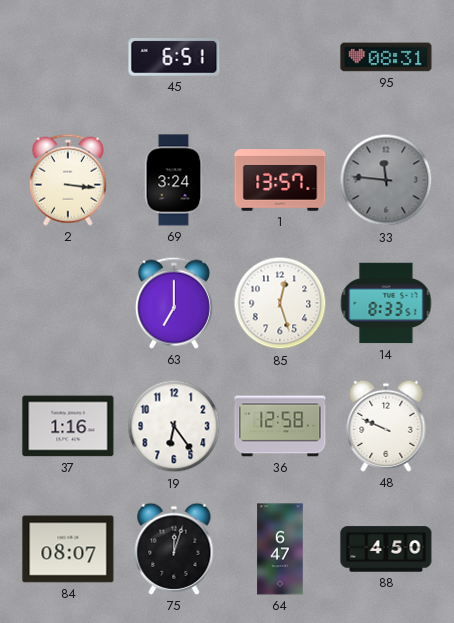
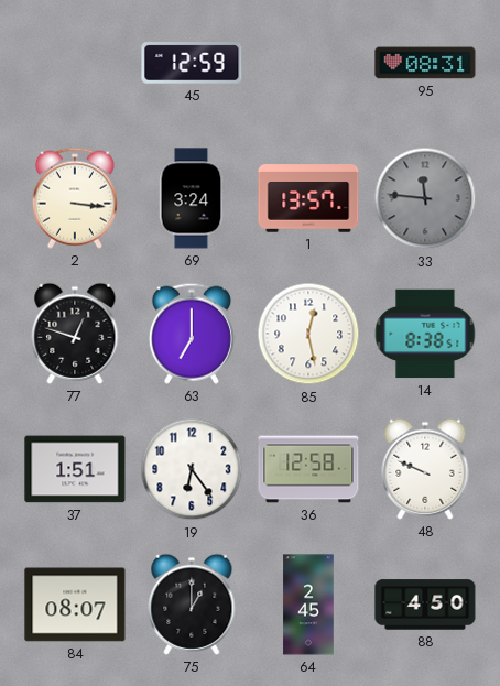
45: 6:51 -> 12:59 (192, 63)
77: none -> 12:48 (75, 334)
85: 12:27 -> 12:28 (308, 334)
14: 8:33 -> 8:38 (425, 334)
37: 1:16 -> 1:51 (75, 469)
75: 12:03 -> 1:00 (192, 605)
64: 6:47 -> 2:45 (308, 605)
